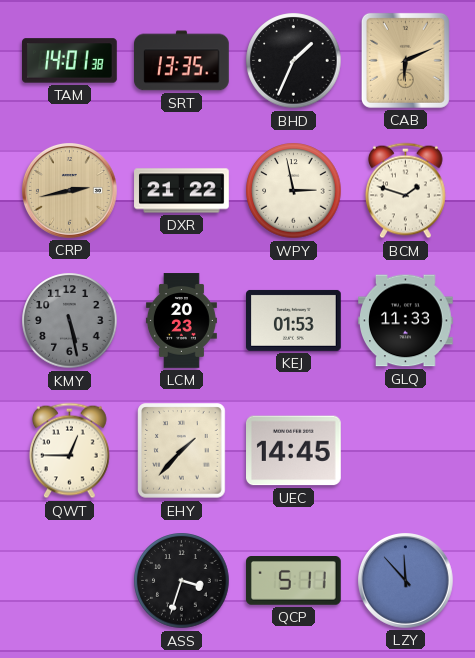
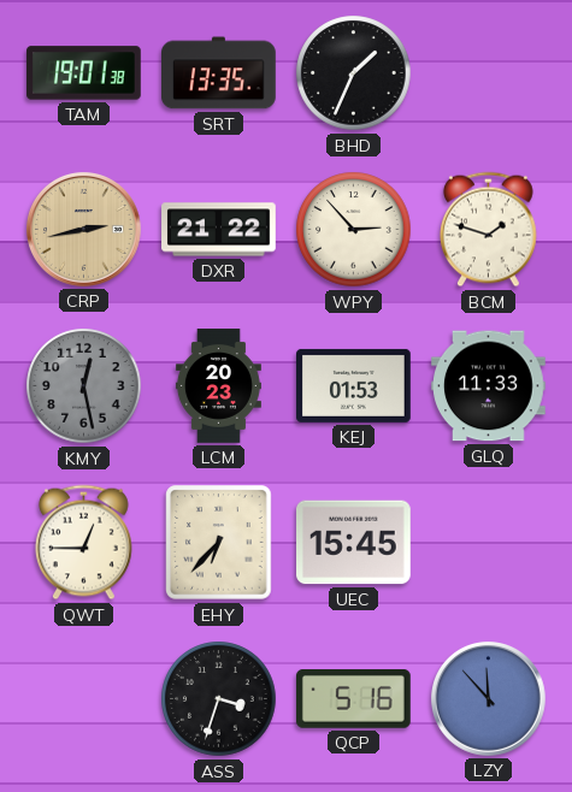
TAM: 14:01 -> 19:01 (84, 73)
CAB: 6:11 -> none (405, 60)
WPY: 2:58 -> 2:53 (354, 230)
KMY: 5:28 -> 12:28 (84, 386)
EHY: 1:37 -> 6:37 (219, 543)
UEC: 14:45 -> 15:45 (354, 543)
QCP: 5:11 -> 5:16 (354, 699)
